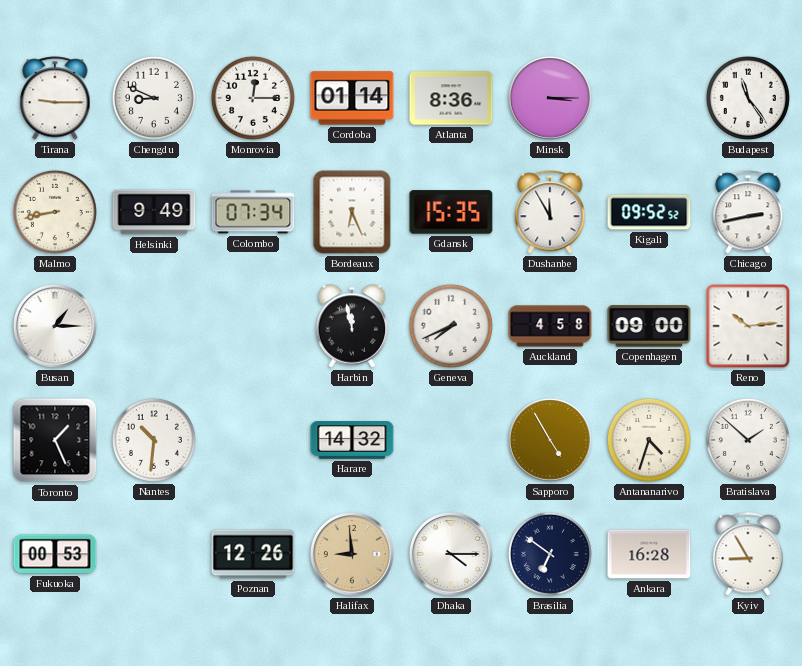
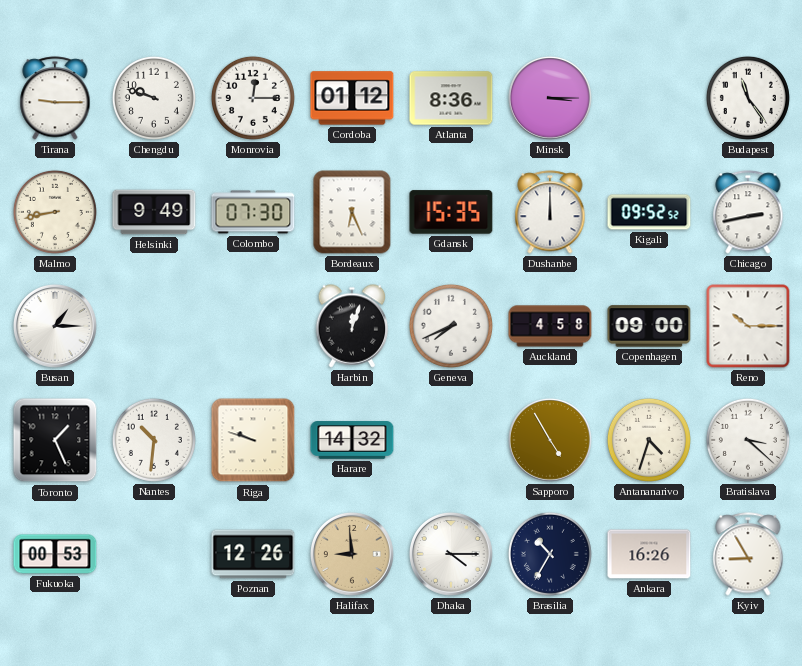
Chengdu: 8:49 -> 9:48 (154, 98)
Cordoba: 01:14 -> 01:12 (352, 98)
Colombo: 07:34 -> 07:30 (253, 212)
Dushanbe: 11:55 -> 12:00 (550, 212)
Harbin: 11:58 -> 12:03 (352, 326)
Reno: 10:14 -> 10:15 (748, 326)
Riga: none -> 9:48 (253, 440)
Bratislava: 1:52 -> 3:22 (748, 440)
Brasilia: 6:51 -> 10:35 (550, 554)
Ankara: 16:28 -> 16:26 (649, 554)
